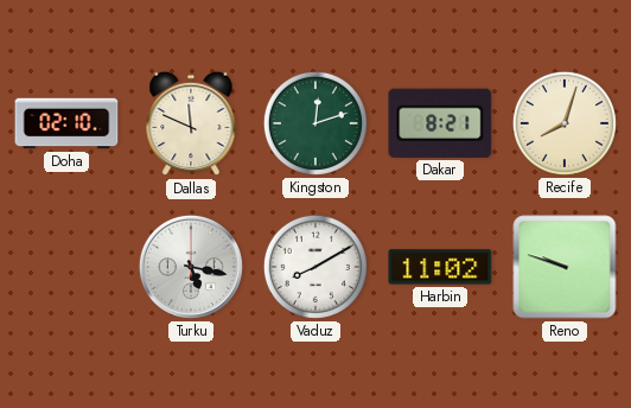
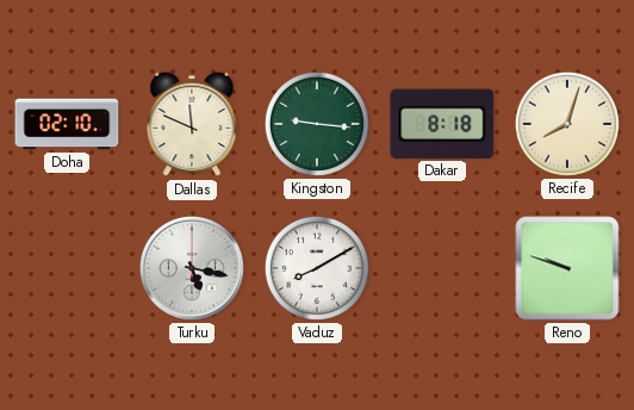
Kingston: 12:12 -> 9:16 (317, 124)
Dakar: 8:21 -> 8:18 (442, 124)
Harbin: 11:02 -> none (440, 267)
